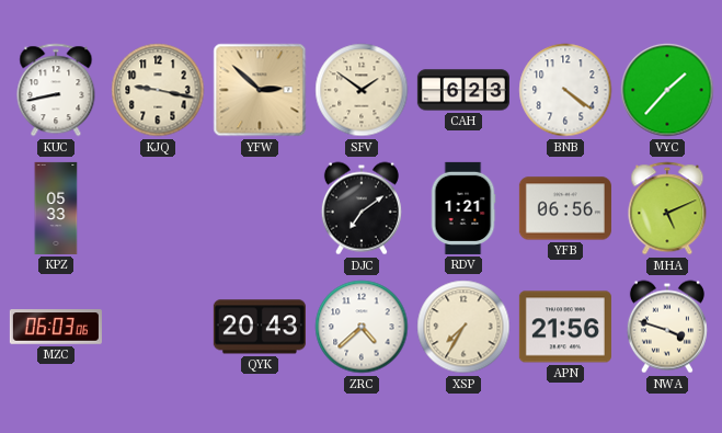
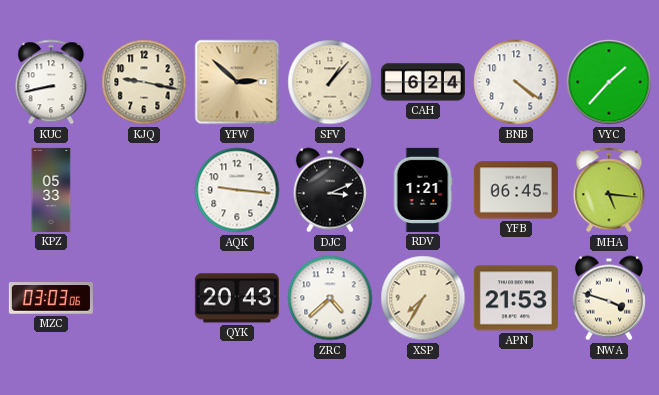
SFV: 1:51 -> 1:07 (330, 82)
CAH: 6:23 -> 6:24 (423, 82)
AQK: none -> 9:16 (237, 190)
DJC: 7:09 -> 3:11 (330, 190)
YFB: 06:56 -> 06:45 (516, 190)
MHA: 5:11 -> 5:16 (609, 190)
MZC: 06:03 -> 03:03 (51, 298)
APN: 21:56 -> 21:53 (516, 298)
